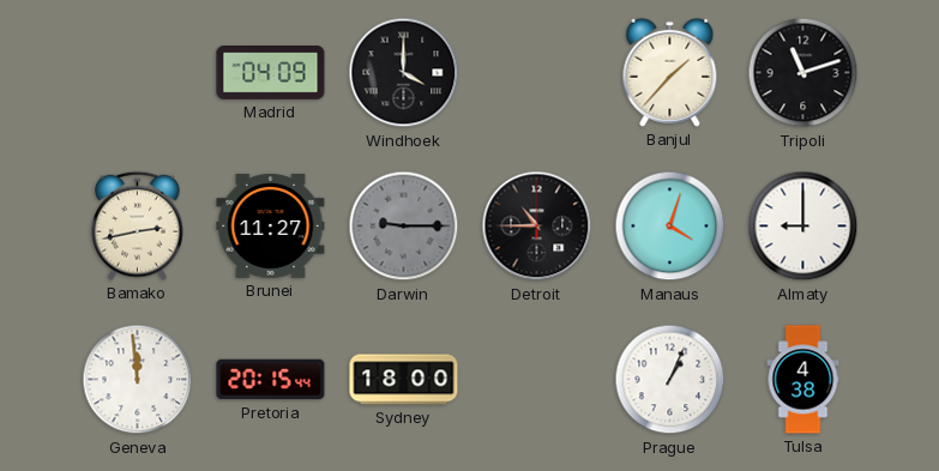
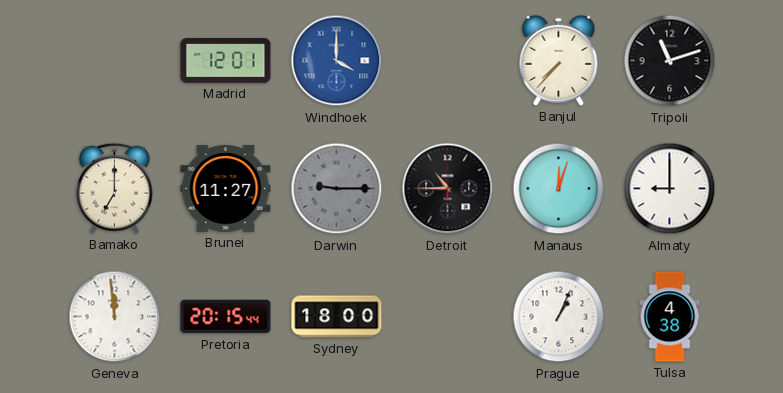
Madrid: 04:09 -> 12:01 (226, 61)
Windhoek dial: black -> blue (337, 61)
Banjul: 1:37 -> 7:37 (559, 60)
Bamako: 2:43 -> 7:00 (115, 188)
Manaus: 4:03 -> 12:03 (559, 189)
